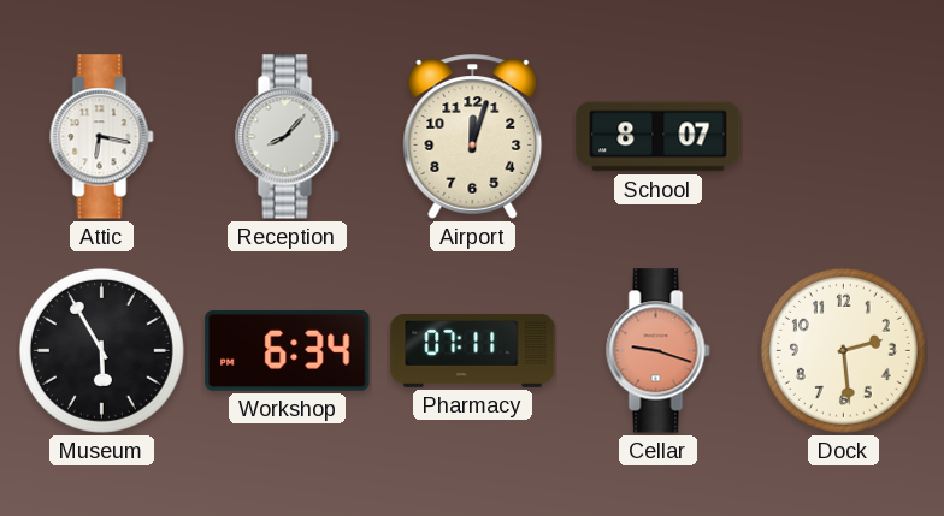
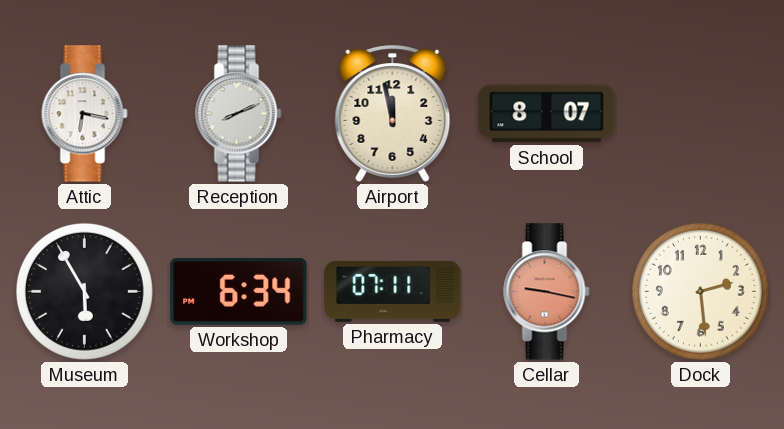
Reception: 8:07 -> 8:11 (239, 114)
Airport: 12:03 -> 11:58 (393, 114)
Cellar: 9:18 -> 9:17 (547, 292)
